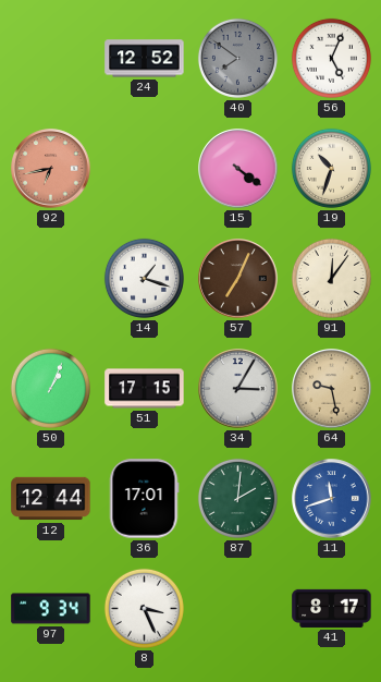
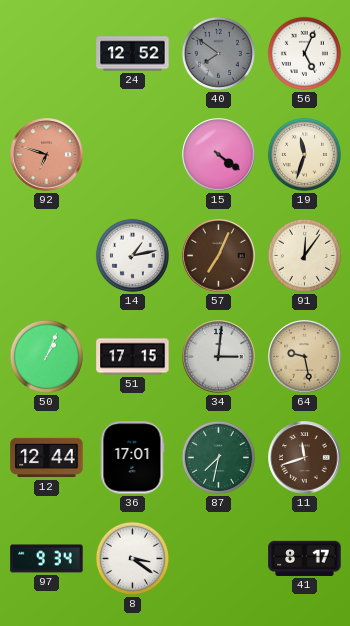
92: 6:43 -> 6:48 (47, 155)
19: 10:33 -> 11:33 (304, 154)
14: 1:18 -> 1:13 (132, 255)
34: 3:05 -> 3:01 (219, 357)
87: 2:01 -> 7:32 (218, 457)
11 dial: blue -> brown (305, 458)
8: 3:26 -> 3:21 (132, 558)
